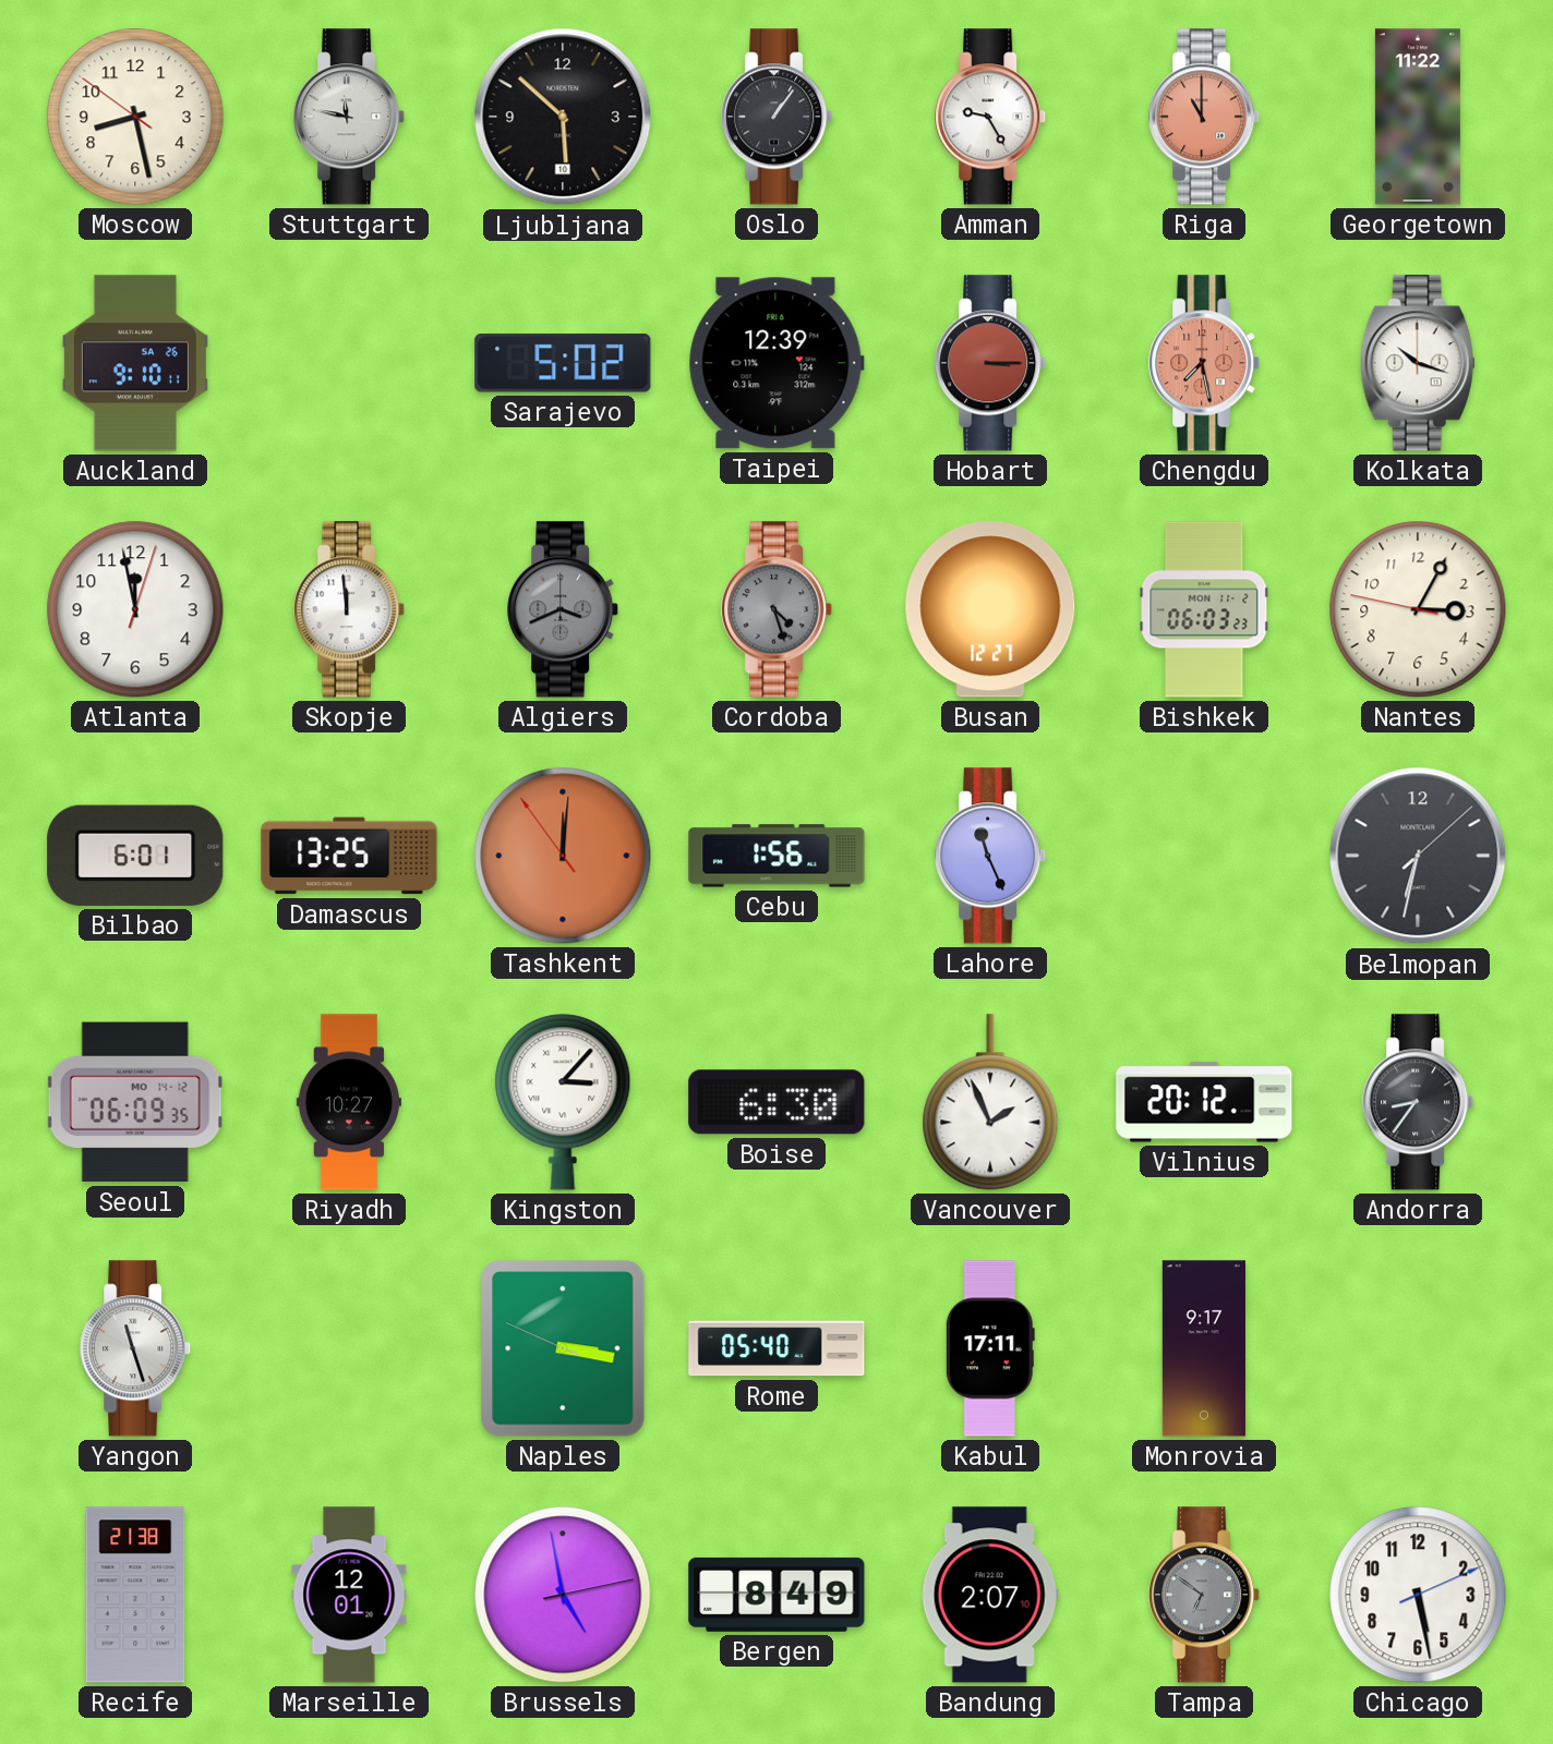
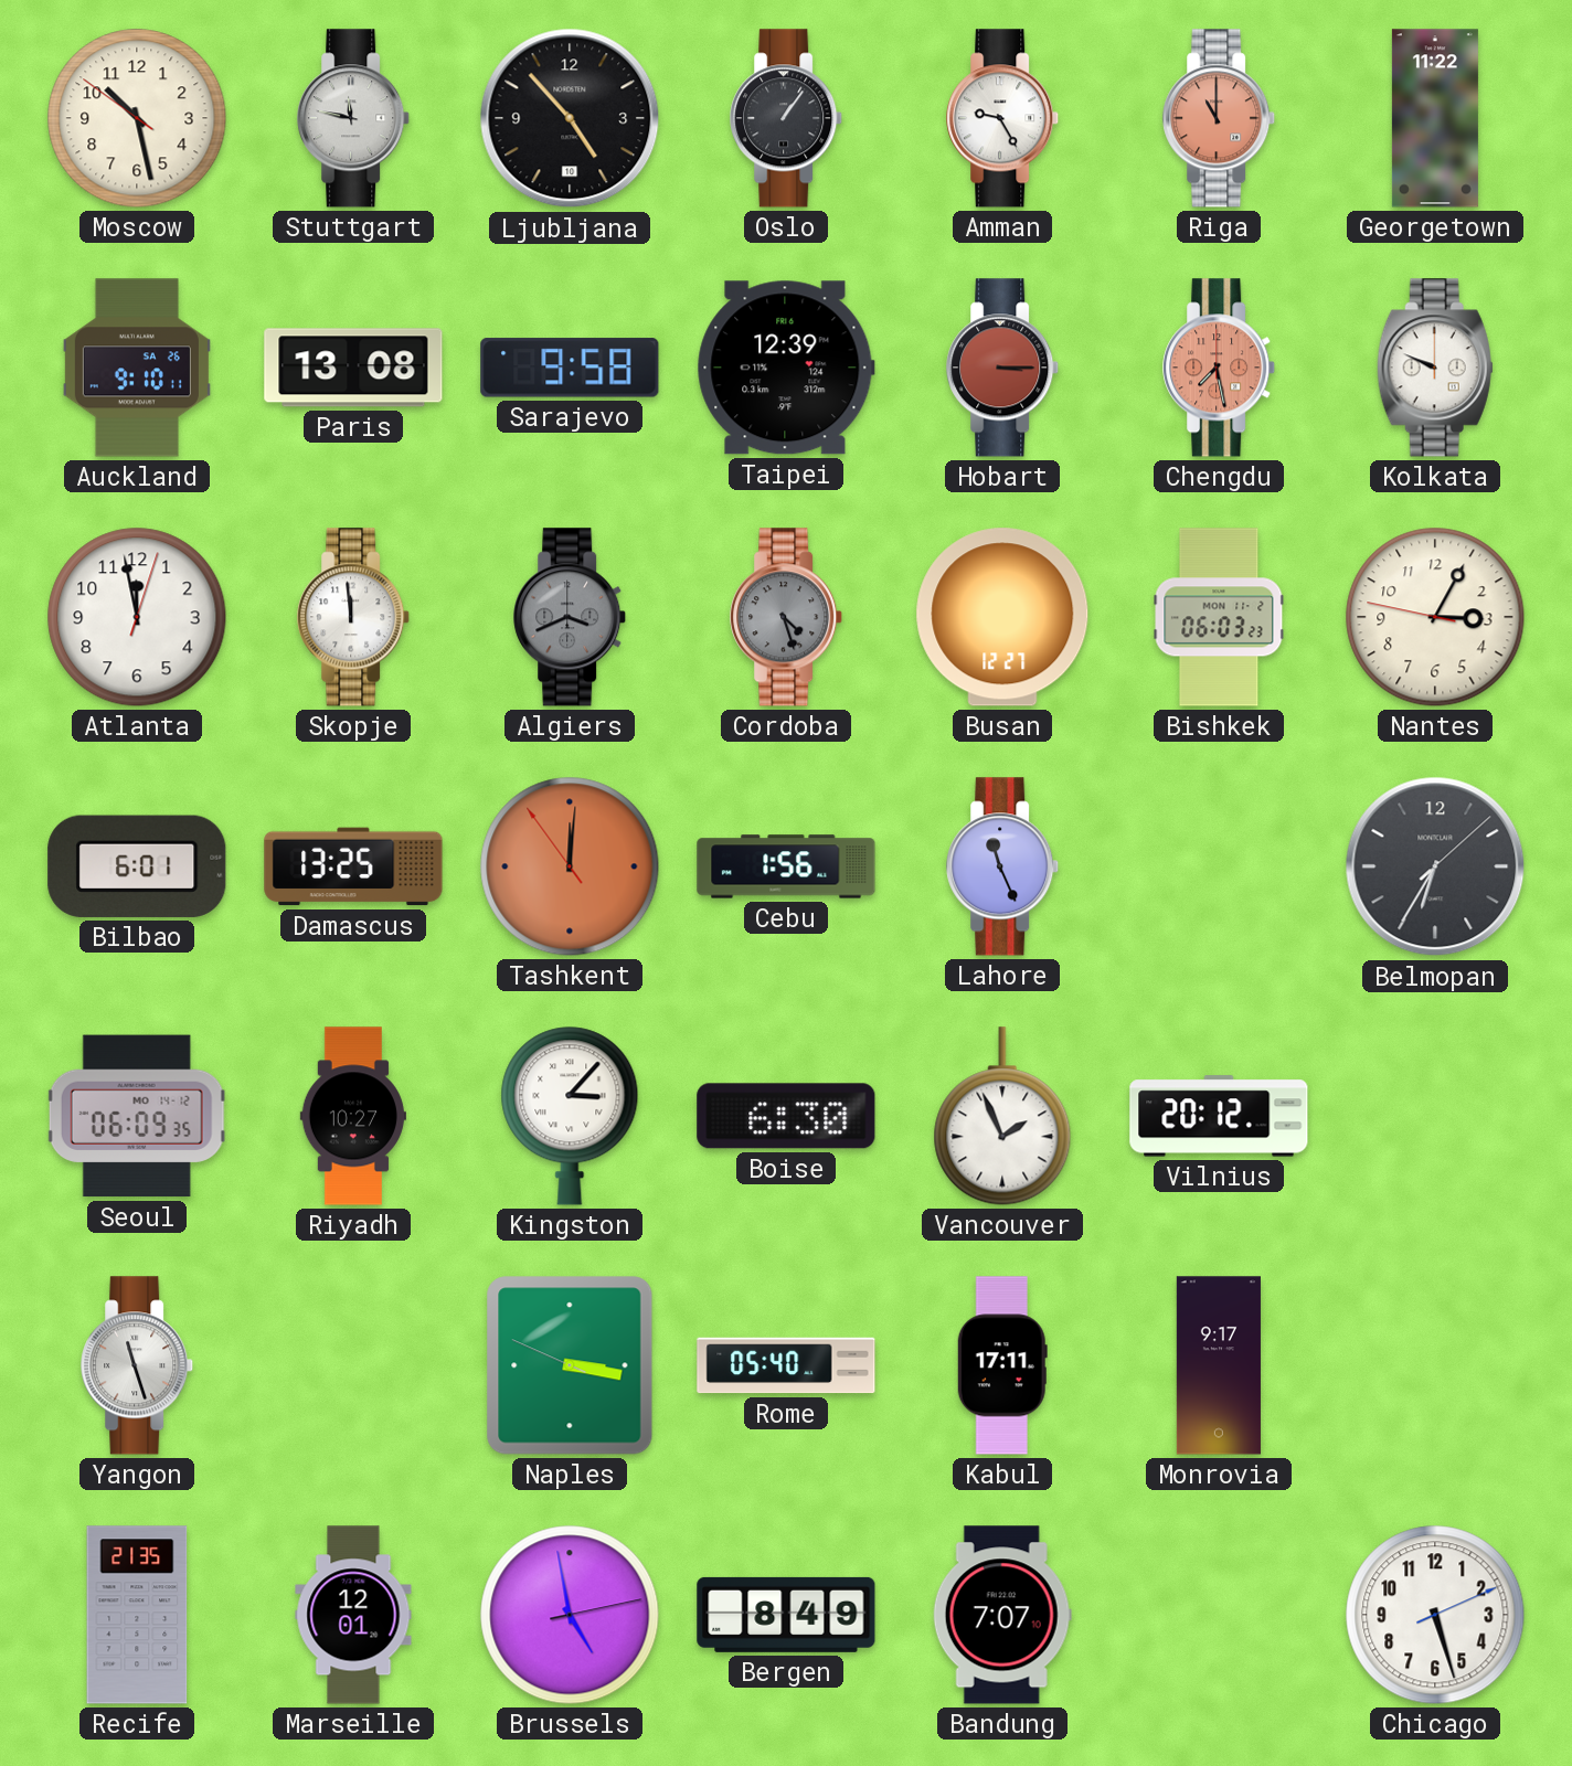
Moscow: 8:27 -> 10:27 (137, 118)
Ljubljana: 5:52 -> 4:53 (570, 118)
Paris: none -> 13:08 (353, 368)
Sarajevo: 5:02 -> 9:58 (570, 368)
Kolkata: 10:18 -> 9:49 (1435, 368)
Belmopan: 6:32 -> 6:35 (1435, 866)
Andorra: 8:36 -> none (1419, 1102)
Recife: 21:38 -> 21:35 (137, 1615)
Bandung: 2:07 -> 7:07 (1002, 1615)
Tampa: 6:51 -> none (1205, 1595)
Chicago: 5:28 -> 5:27 (1435, 1615)
